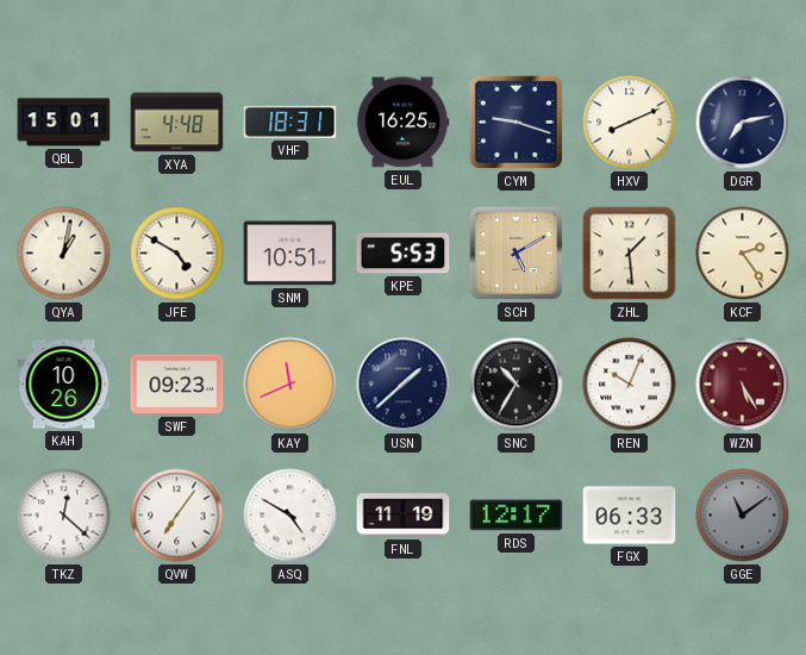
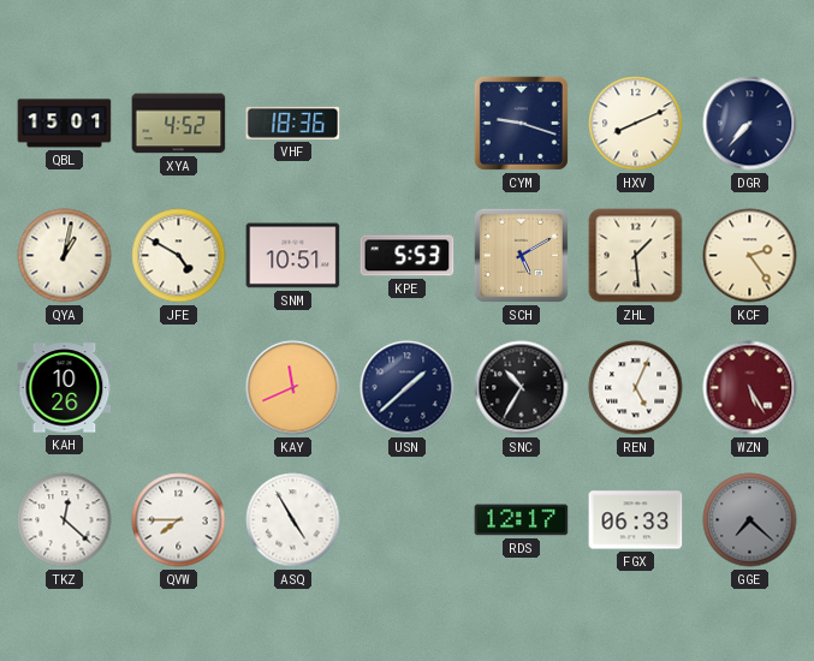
XYA: 4:48 -> 4:52 (179, 124)
VHF: 18:31 -> 18:36 (293, 123)
EUL: 16:25 -> none (402, 123)
DGR: 7:13 -> 7:37 (750, 124)
SWF: 09:23 -> none (177, 385)
REN: 10:04 -> 5:04 (636, 388)
QVW: 7:06 -> 7:45 (179, 520)
ASQ: 4:50 -> 4:55 (293, 520)
FNL: 11:19 -> none (404, 516)
GGE: 11:09 -> 7:22 (750, 520)
